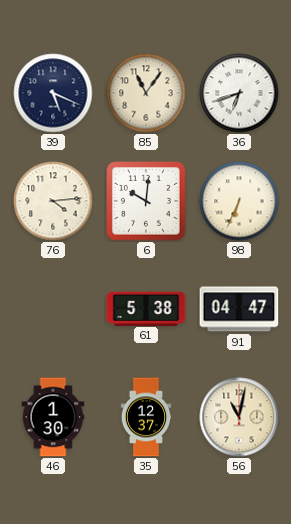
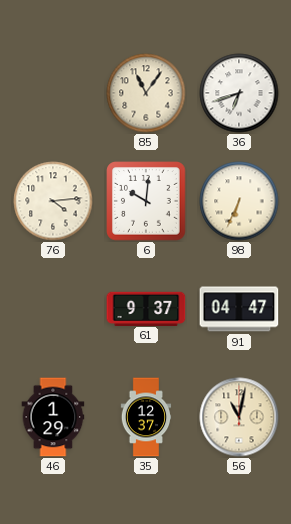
39: 5:19 -> none (53, 93)
61: 5:38 -> 9:37 (146, 308)
46: 1:30 -> 1:29 (53, 417)
